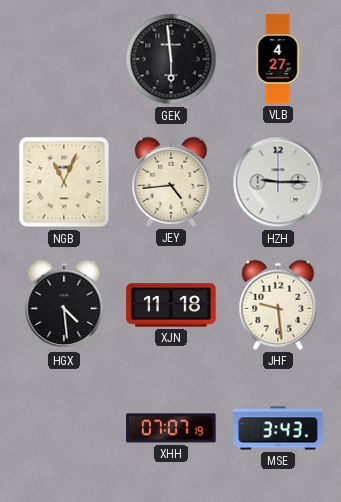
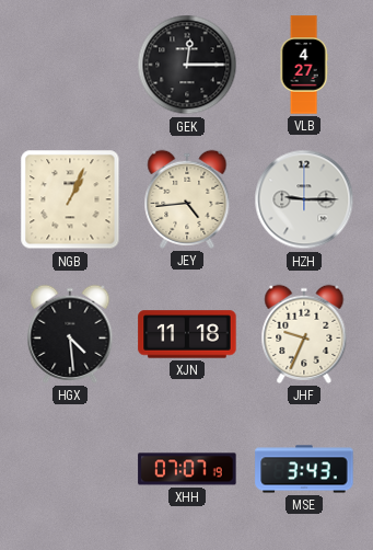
GEK: 5:59 -> 12:15 (187, 65)
NGB: 11:04 -> 1:04 (70, 199)
JHF: 9:29 -> 9:34 (304, 334)
